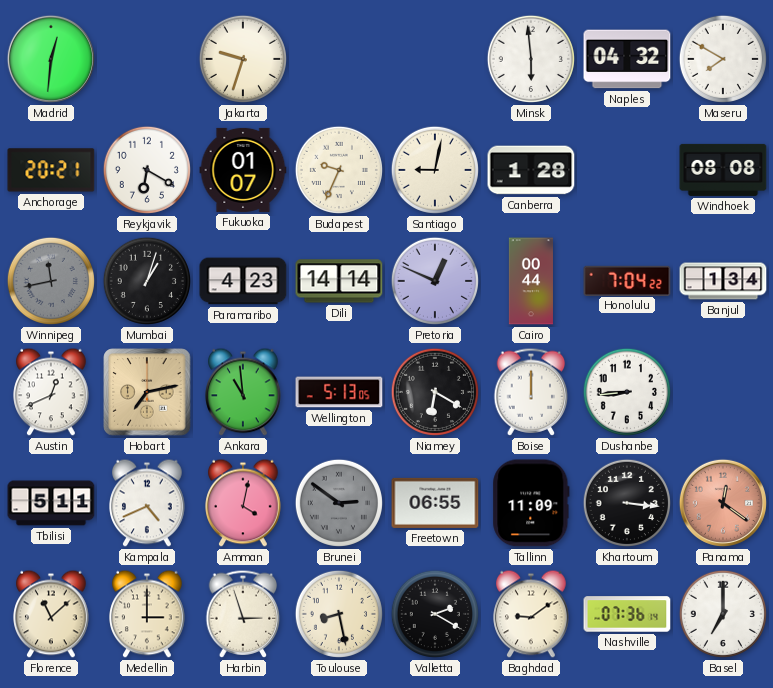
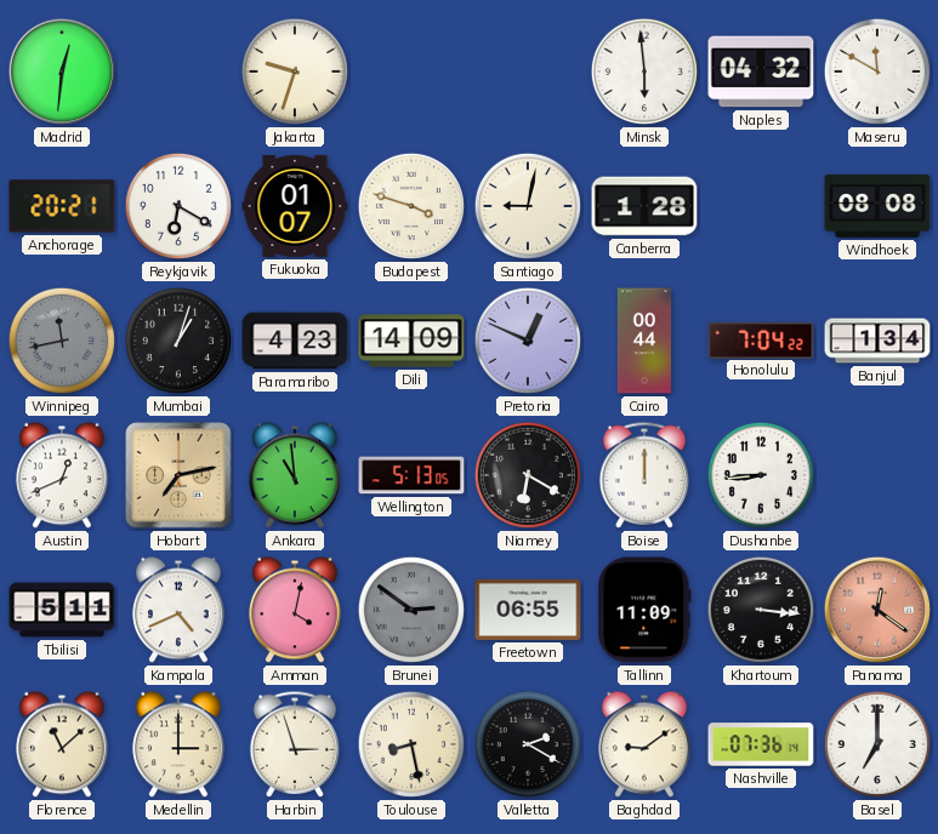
Maseru: 7:50 -> 11:50 (877, 72)
Budapest: 9:34 -> 3:48 (411, 206)
Dili: 14:14 -> 14:09 (411, 341)
